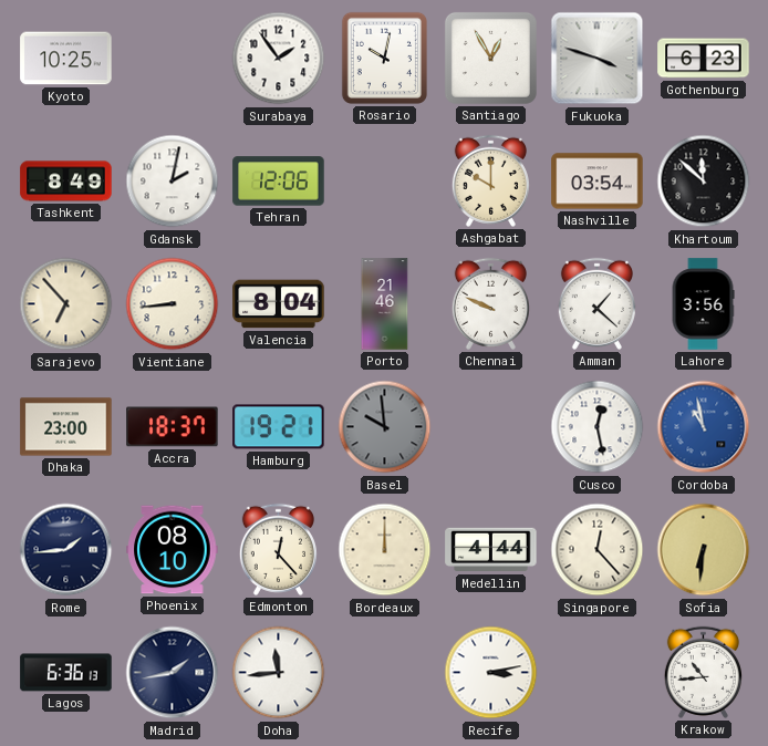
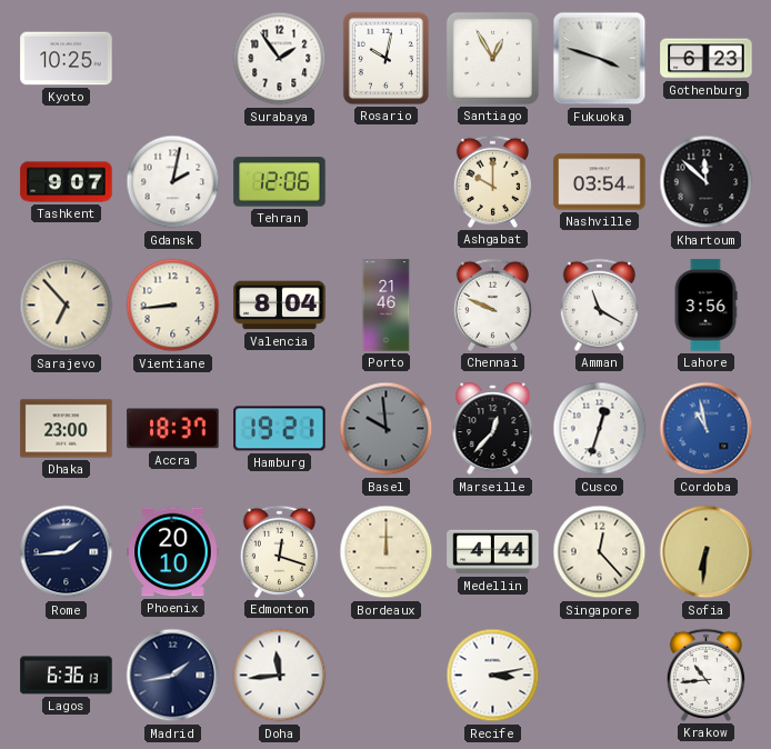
Tashkent: 8:49 -> 9:07 (67, 182)
Amman: 1:22 -> 11:20 (599, 304)
Marseille: none -> 12:37 (493, 429)
Cusco: 12:28 -> 12:33 (600, 429)
Phoenix: 08:10 -> 20:10 (173, 552)
Edmonton: 12:23 -> 12:18 (279, 551)
